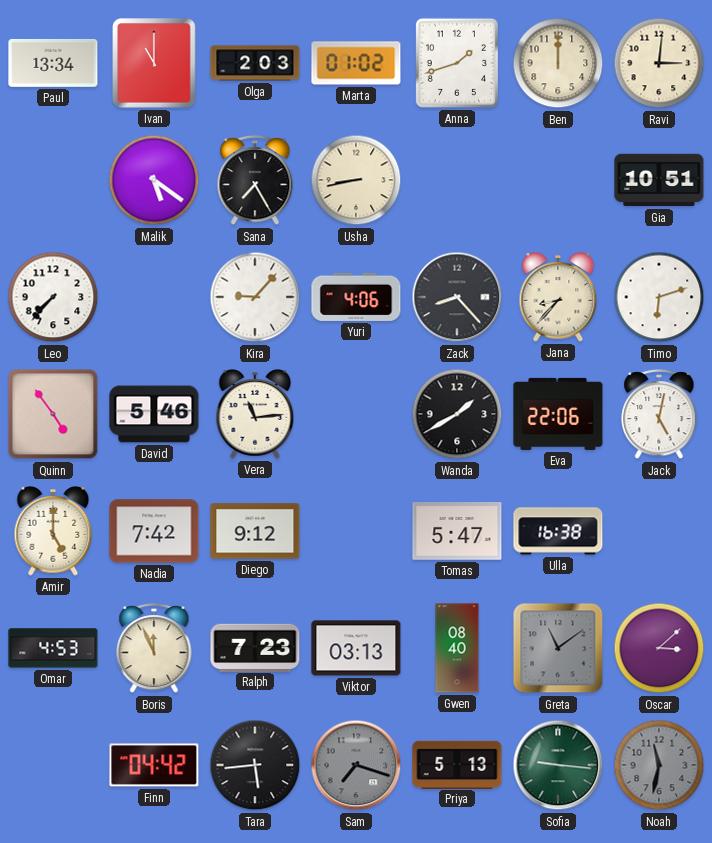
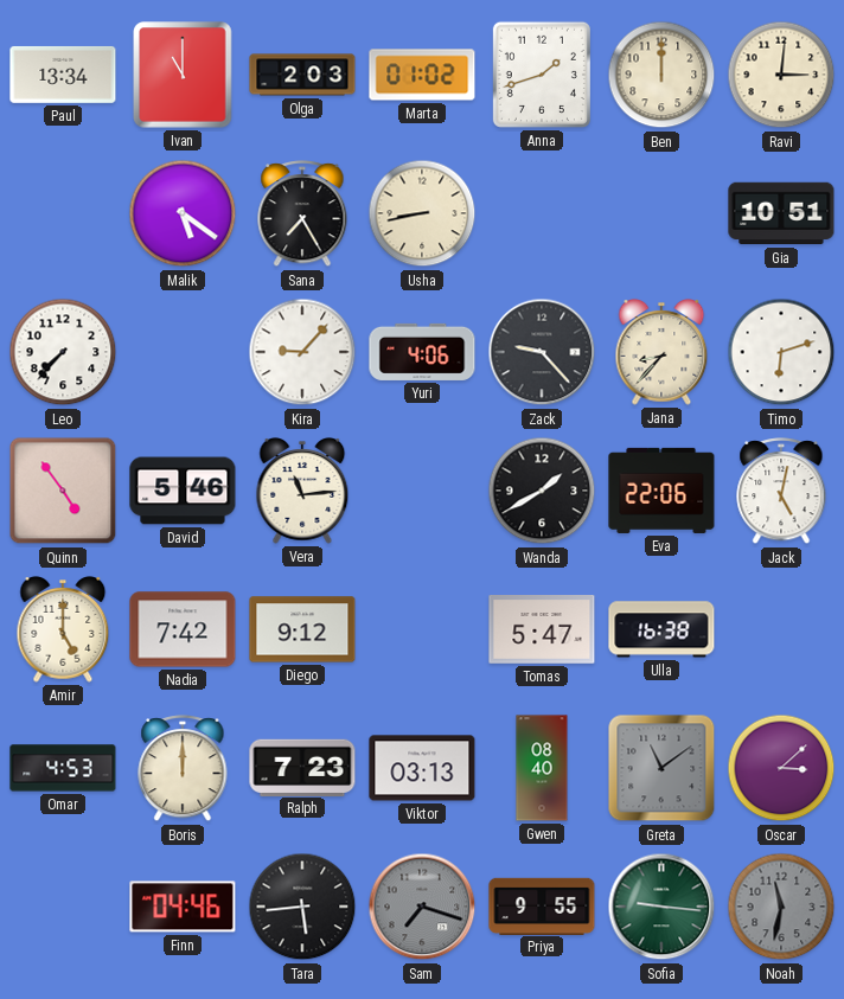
Zack: 8:23 -> 9:23 (542, 352)
Boris: 11:56 -> 12:00 (183, 769)
Finn: 04:42 -> 04:46 (183, 907)
Priya: 5:13 -> 9:55 (542, 905)
